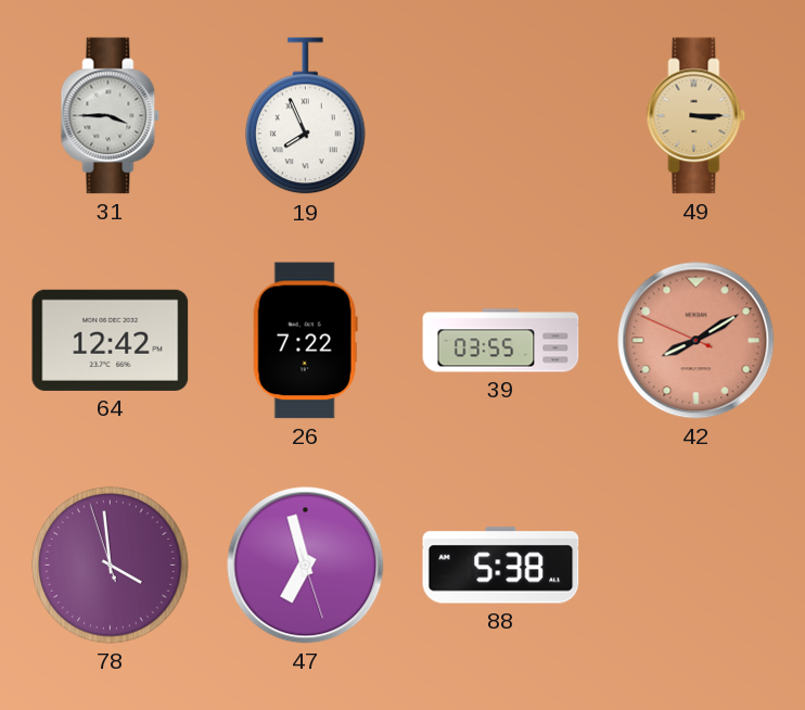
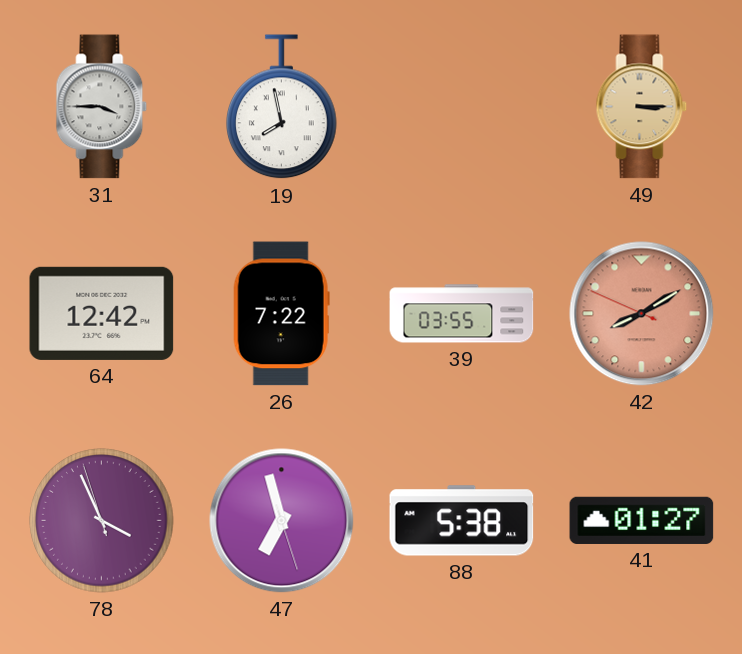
19: 7:56 -> 7:58 (282, 107)
78: 3:58 -> 3:55 (102, 521)
41: none -> 01:27 (642, 520)
